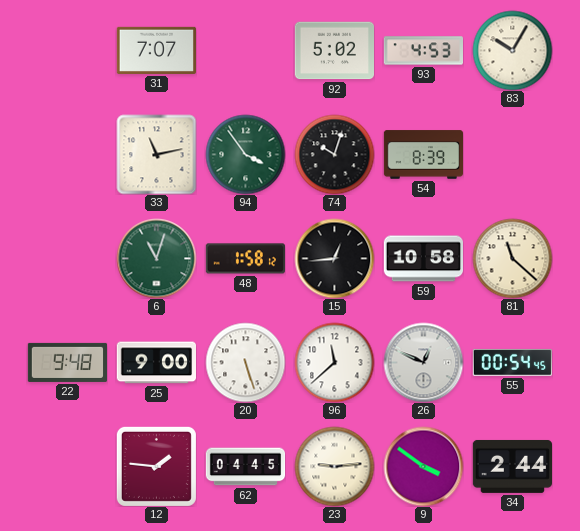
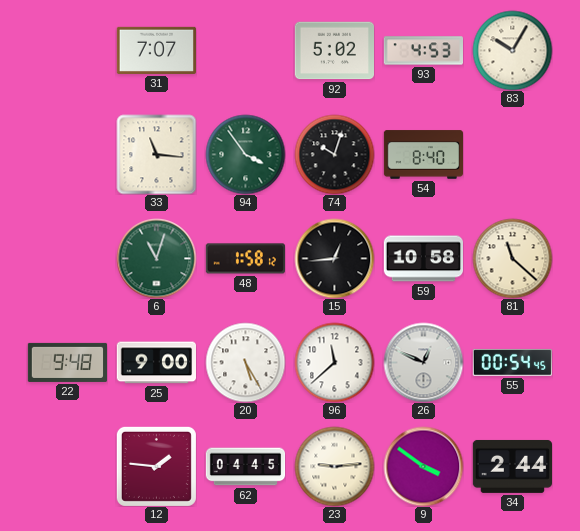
33: 11:13 -> 11:16 (156, 154)
54: 8:39 -> 8:40 (423, 155)
20: 5:27 -> 5:25 (245, 362)
